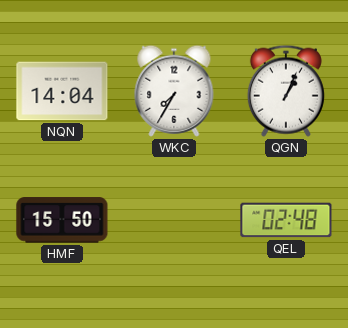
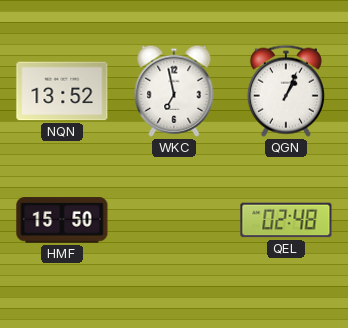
NQN: 14:04 -> 13:52 (62, 91)
WKC: 7:35 -> 6:58 (174, 91)
